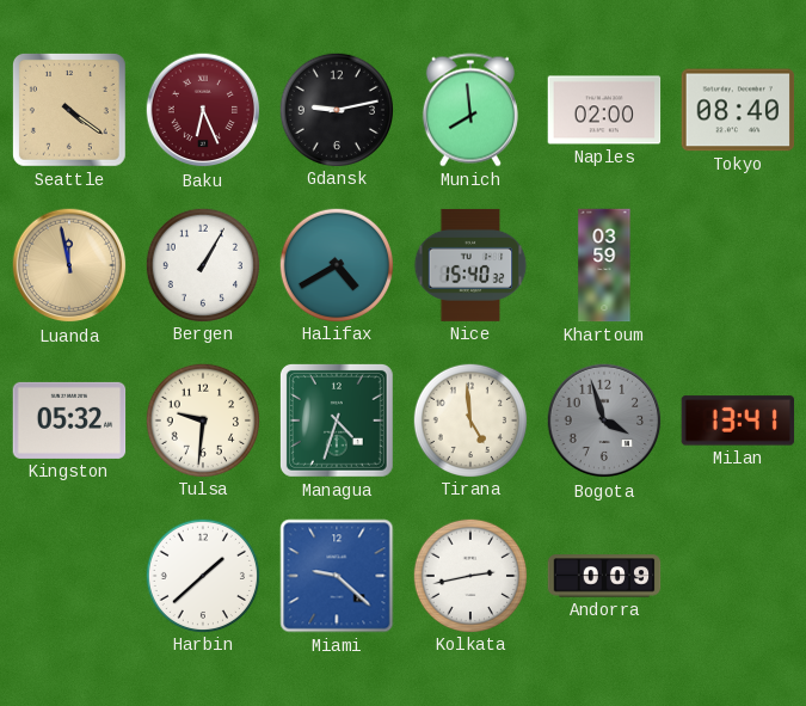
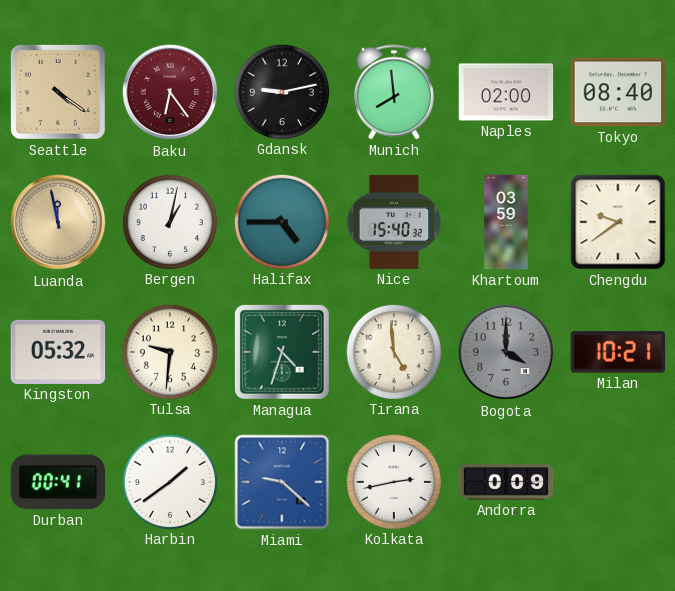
Baku: 6:26 -> 6:24 (170, 92)
Bergen: 1:05 -> 1:02 (169, 221)
Halifax: 4:40 -> 4:45 (281, 221)
Chengdu: none -> 9:39 (618, 222)
Bogota: 3:57 -> 4:00 (506, 352)
Milan: 13:41 -> 10:21 (618, 352)
Durban: none -> 00:41 (58, 482)
Harbin: 1:38 -> 1:39 (169, 481)
